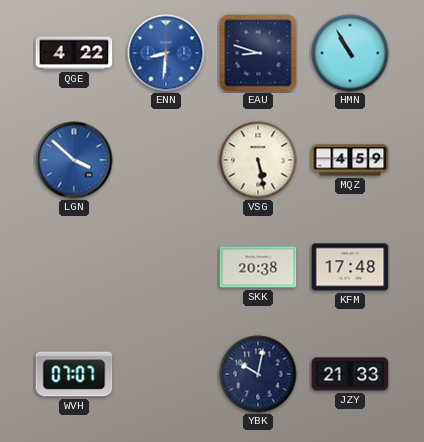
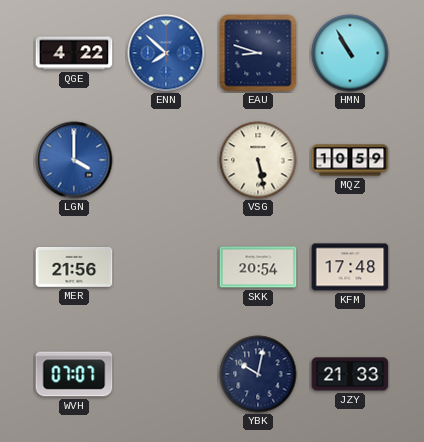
ENN: 8:31 -> 7:52 (166, 53)
LGN: 3:52 -> 4:00 (74, 160)
MQZ: 4:59 -> 10:59 (350, 160)
MER: none -> 21:56 (74, 267)
SKK: 20:38 -> 20:54 (258, 267)
